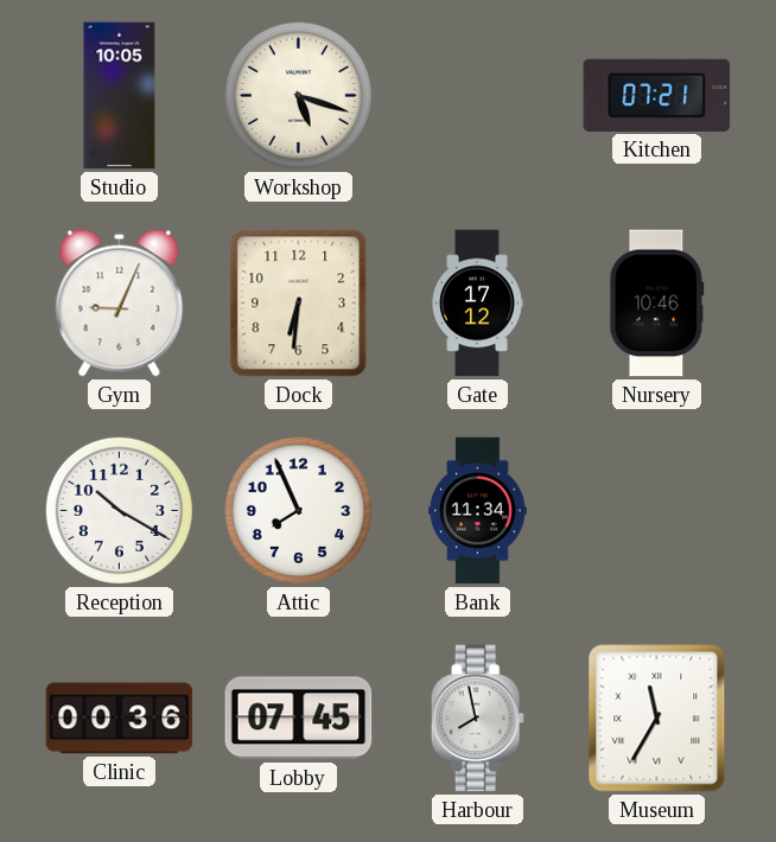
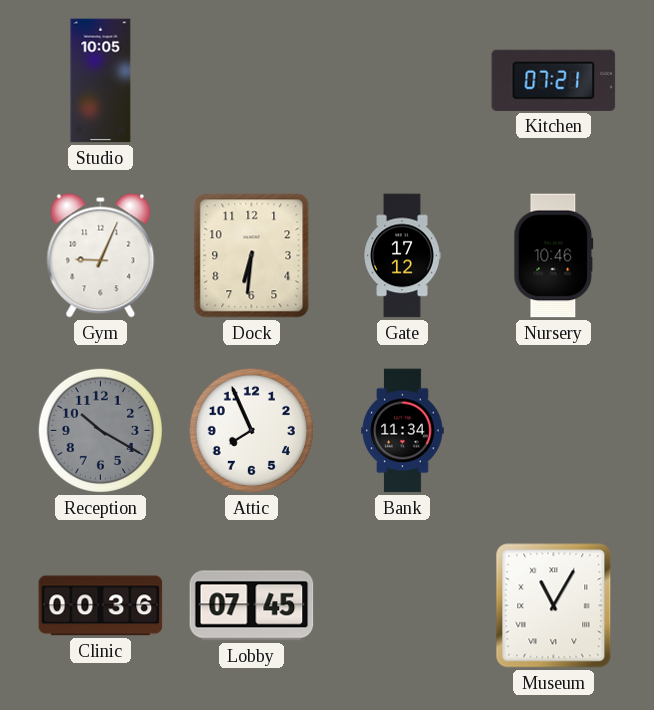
Workshop: 5:18 -> none (298, 95)
Reception dial: white -> grey (100, 430)
Harbour: 7:58 -> none (477, 719)
Museum: 11:35 -> 11:05 (554, 606)
